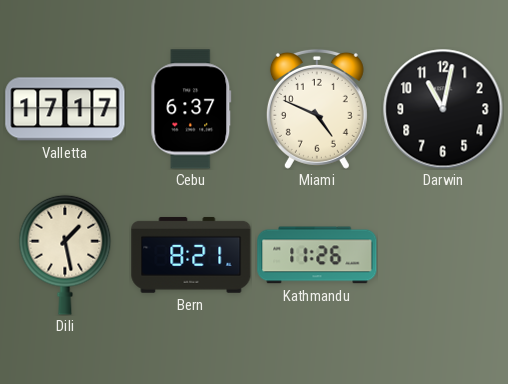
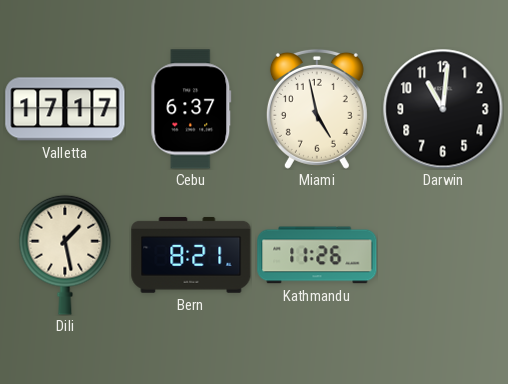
Miami: 4:49 -> 4:58 (317, 109)
Darwin: 11:02 -> 11:01 (443, 109)
